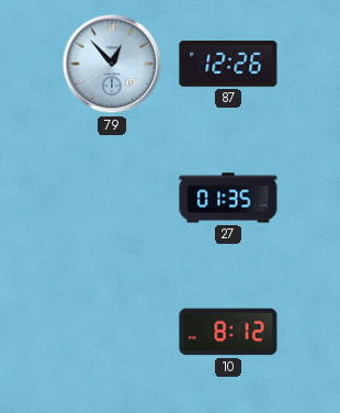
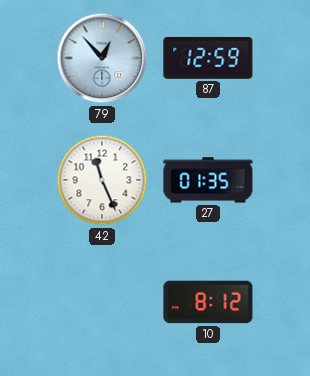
87: 12:26 -> 12:59 (208, 58)
42: none -> 11:26 (102, 180)
